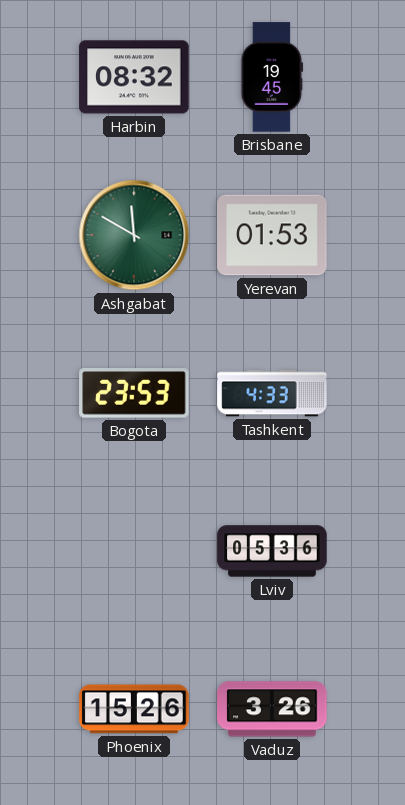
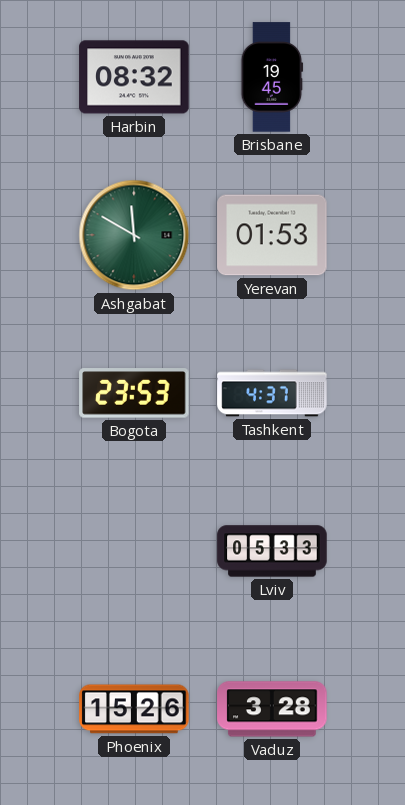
Tashkent: 4:33 -> 4:37 (272, 393)
Lviv: 05:36 -> 05:33 (272, 551)
Vaduz: 3:26 -> 3:28 (272, 709)
